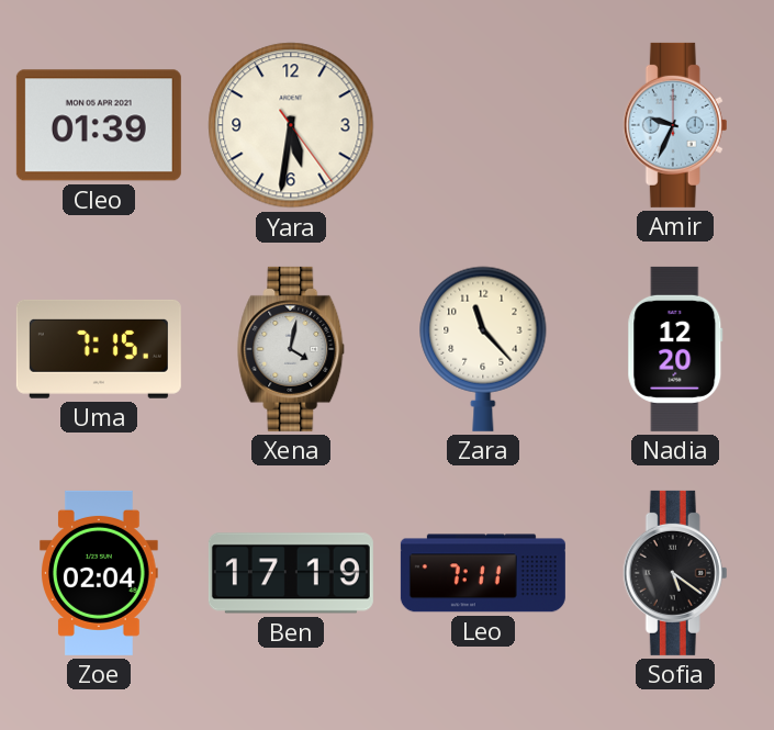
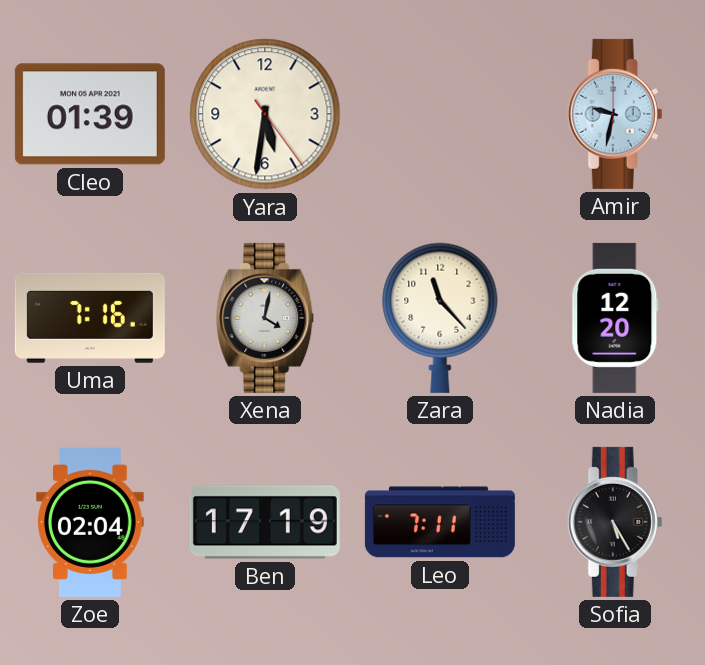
Amir: 9:34 -> 9:32 (615, 114)
Uma: 7:15 -> 7:16 (90, 318)
Sofia: 5:21 -> 5:25 (615, 522)
